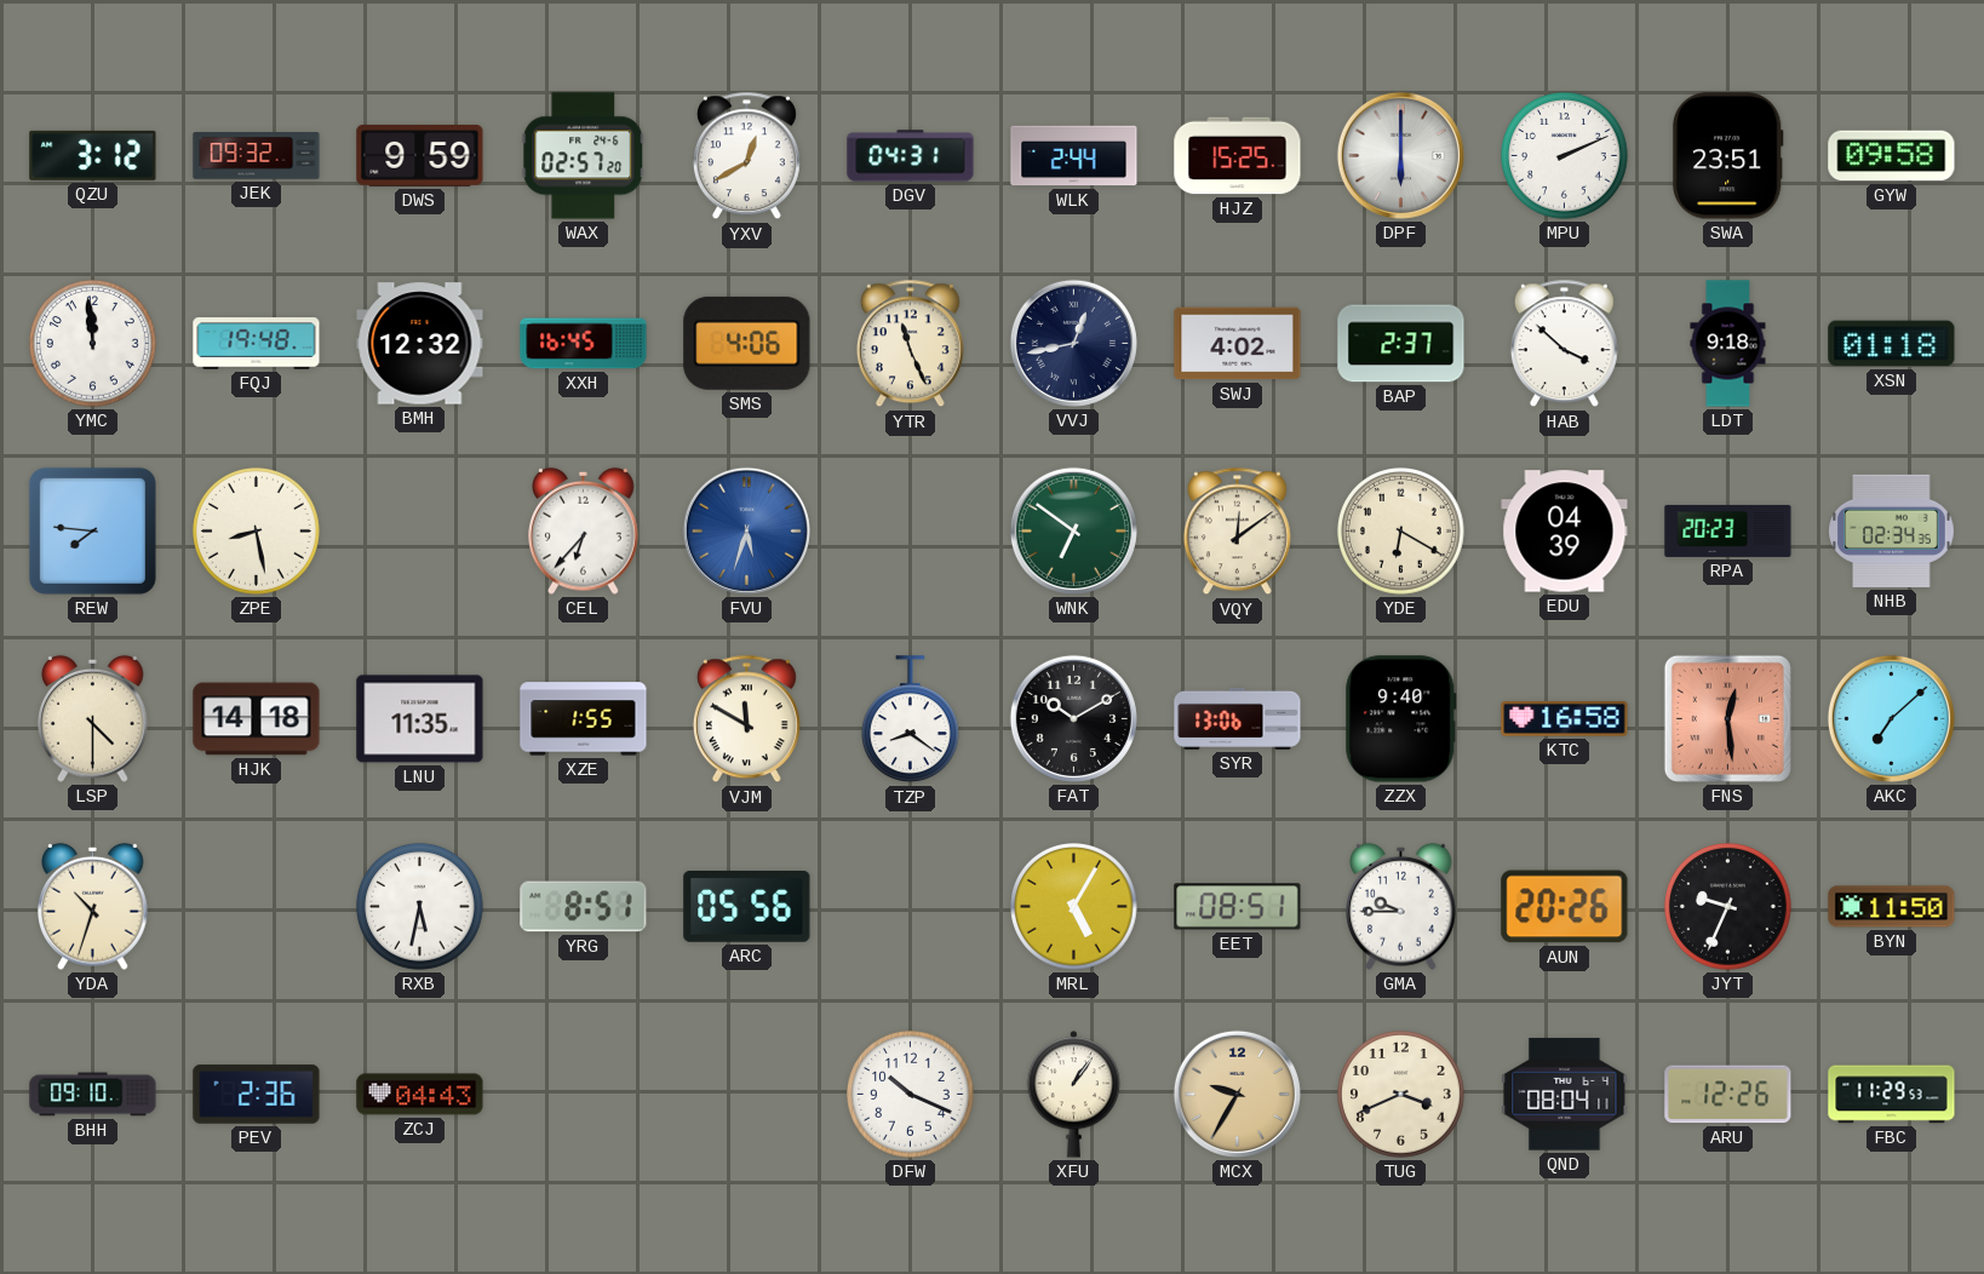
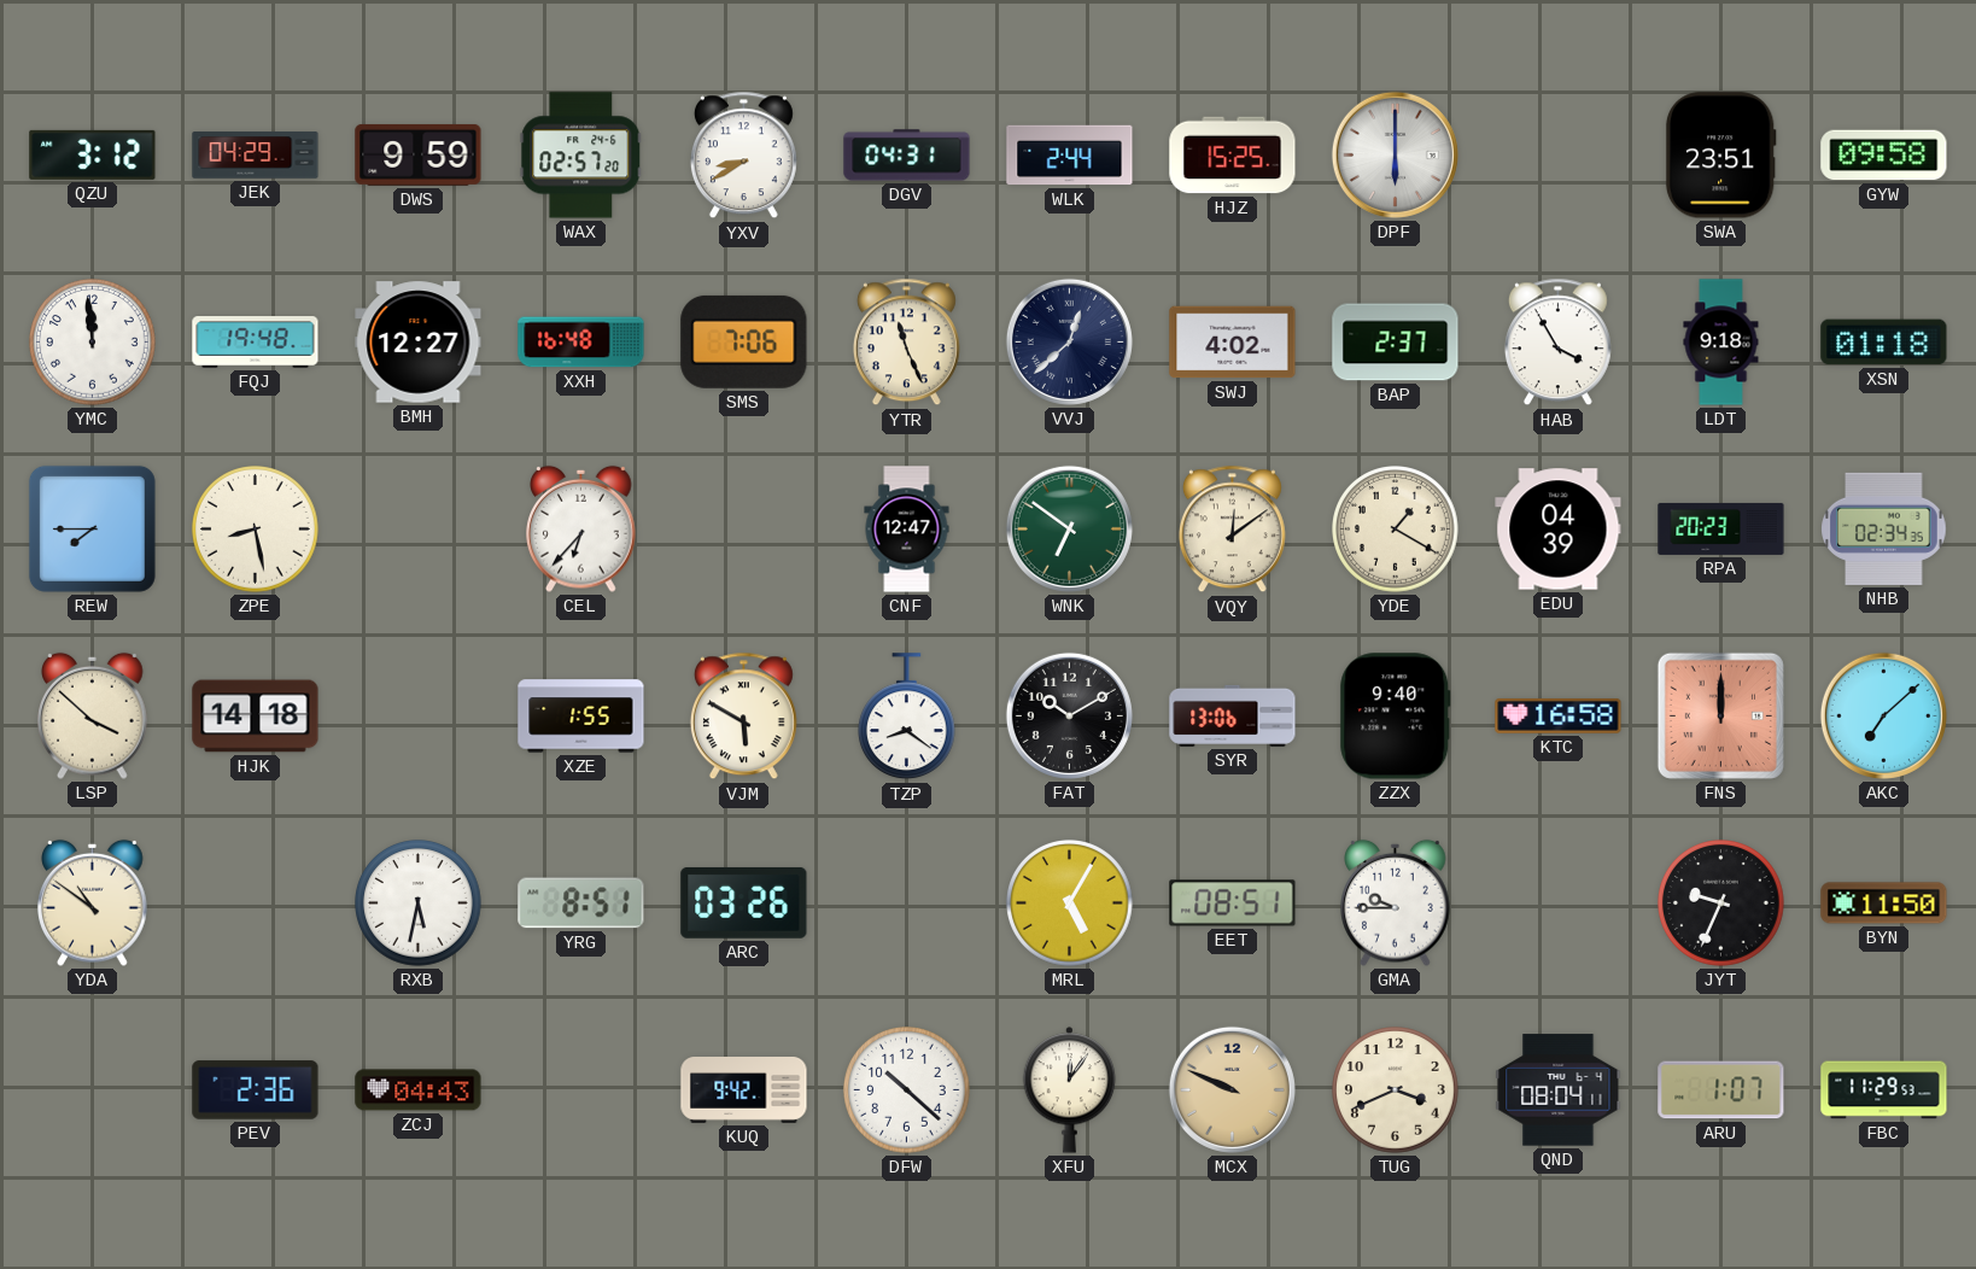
JEK: 09:32 -> 04:29 (256, 156)
YXV: 12:40 -> 8:40 (743, 156)
MPU: 2:11 -> none (1565, 156)
BMH: 12:32 -> 12:27 (419, 343)
XXH: 16:45 -> 16:48 (581, 343)
SMS: 4:06 -> 7:06 (744, 341)
VVJ: 12:43 -> 12:38 (1069, 341)
HAB: 3:52 -> 3:55 (1557, 343)
REW: 7:46 -> 7:45 (92, 528)
FVU: 5:33 -> none (746, 530)
CNF: none -> 12:47 (907, 530)
YDE: 6:20 -> 1:20 (1396, 530)
LSP: 4:30 -> 3:52 (93, 715)
LNU: 11:35 -> none (420, 719)
VJM: 11:50 -> 5:50 (743, 717)
FNS: 12:29 -> 12:00 (1720, 715)
YDA: 10:33 -> 10:51 (93, 902)
ARC: 05:56 -> 03:26 (744, 902)
AUN: 20:26 -> none (1565, 907)
BHH: 09:10 -> none (93, 1095)
KUQ: none -> 9:42 (744, 1090)
DFW: 10:19 -> 10:22 (907, 1090)
XFU: 1:06 -> 12:06 (1070, 1090)
MCX: 9:35 -> 9:49 (1232, 1089)
ARU: 12:26 -> 1:07 (1721, 1090)
